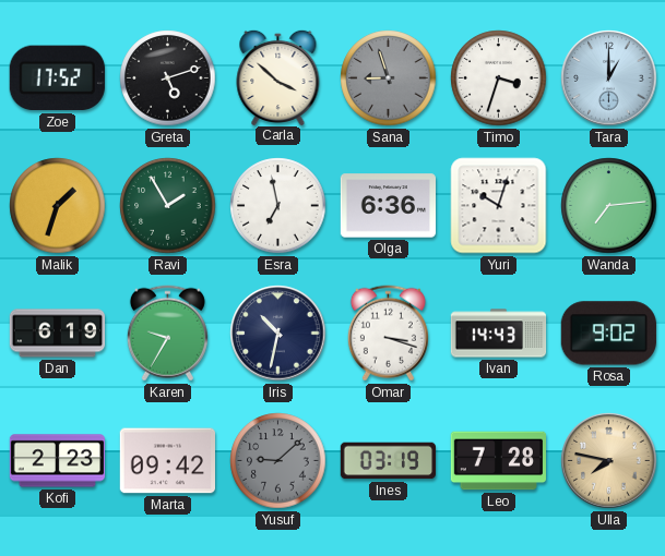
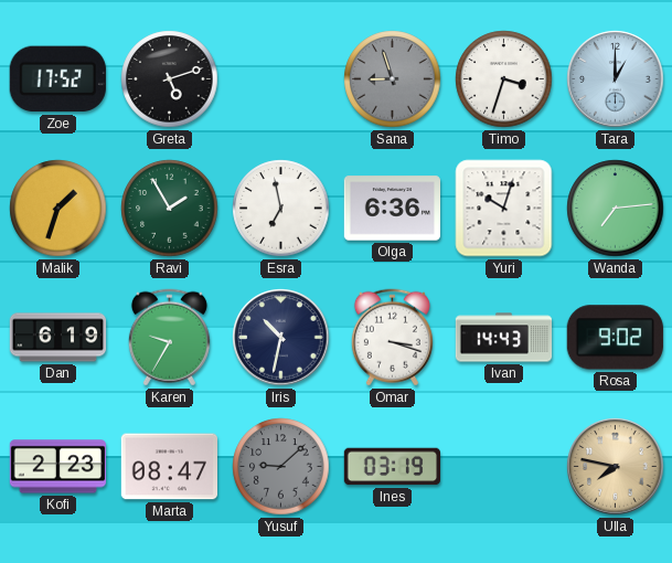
Carla: 3:52 -> none (278, 76)
Marta: 09:42 -> 08:47 (169, 467)
Leo: 7:28 -> none (498, 461)
